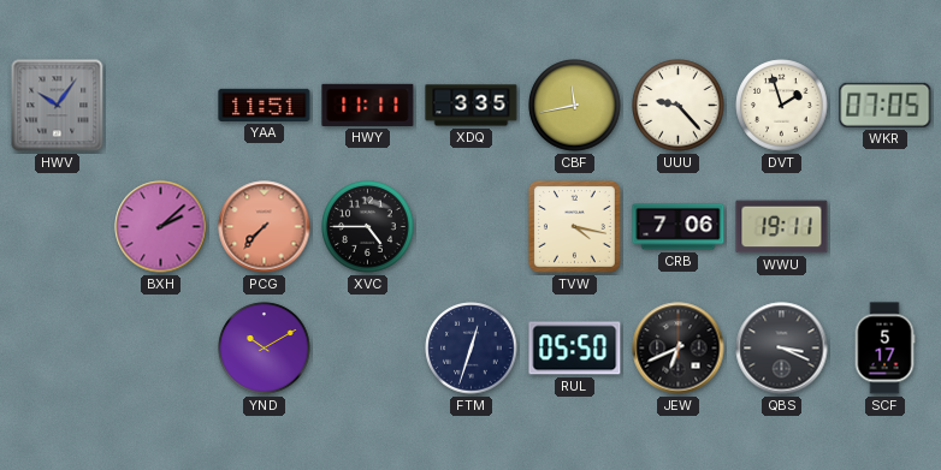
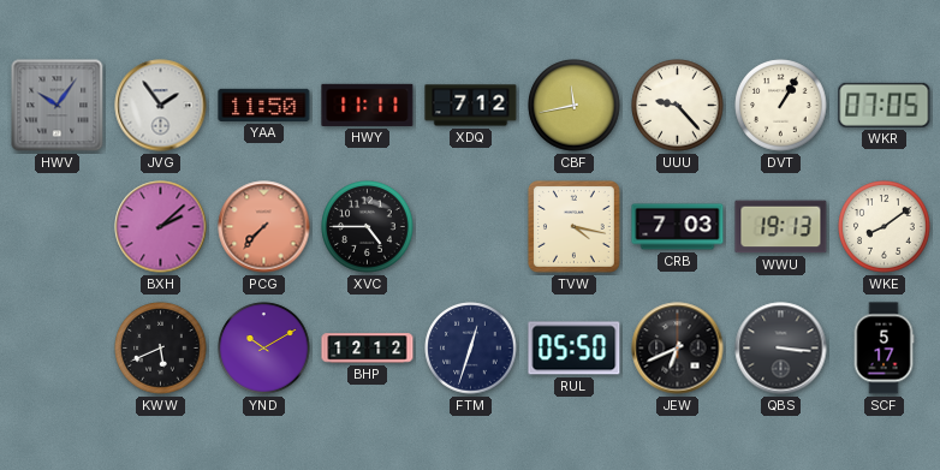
JVG: none -> 1:54 (161, 106)
YAA: 11:51 -> 11:50 (264, 105)
XDQ: 3:35 -> 7:12 (471, 106)
DVT: 1:57 -> 1:05 (781, 106)
CRB: 7:06 -> 7:03 (678, 227)
WWU: 19:11 -> 19:13 (781, 227)
WKE: none -> 8:09 (885, 227)
KWW: none -> 5:41 (161, 349)
BHP: none -> 12:12 (368, 349)
QBS: 3:19 -> 3:16 (781, 349)
